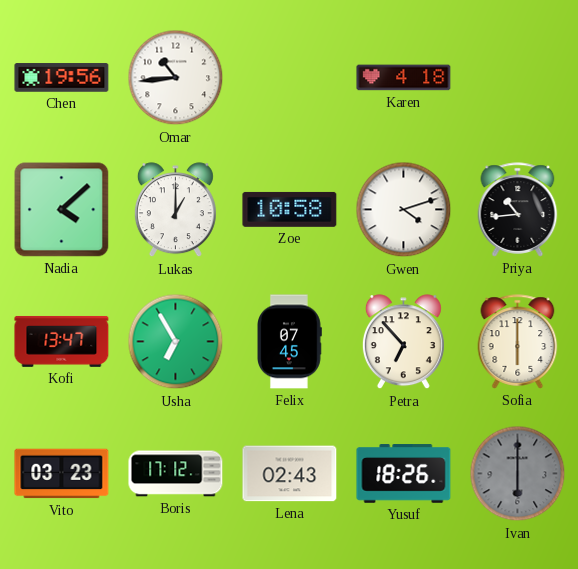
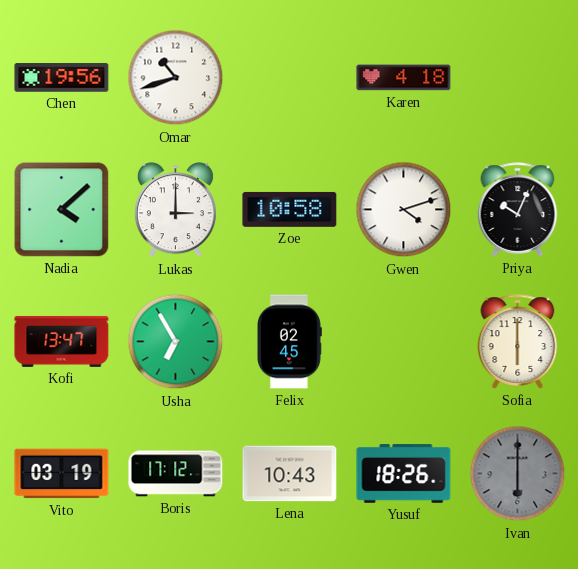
Omar: 10:44 -> 10:42 (176, 78)
Lukas: 1:00 -> 3:00 (175, 210)
Priya: 10:44 -> 10:04 (518, 210)
Felix: 07:45 -> 02:45 (290, 342)
Petra: 6:53 -> none (403, 342)
Vito: 03:23 -> 03:19 (62, 474)
Lena: 02:43 -> 10:43 (290, 474)
